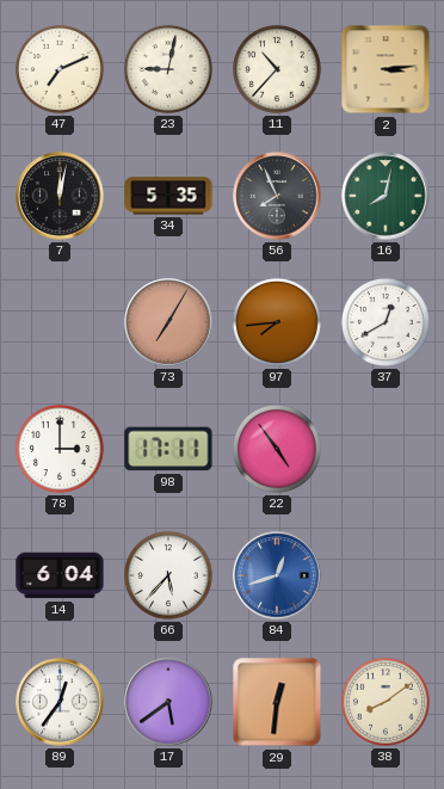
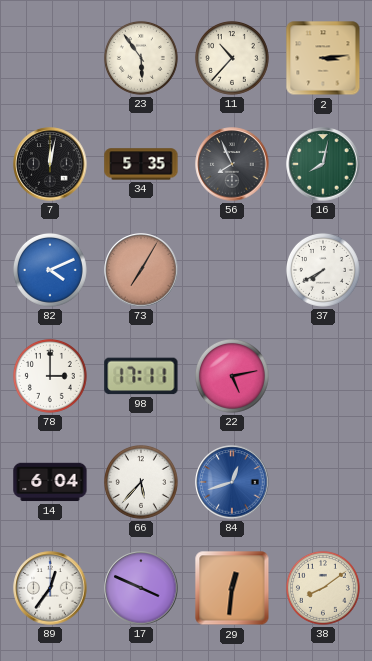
47: 7:11 -> none (60, 69)
23: 9:02 -> 5:54 (141, 58)
82: none -> 4:11 (50, 270)
97: 7:44 -> none (277, 322)
37: 12:40 -> 7:40 (323, 270)
22: 4:54 -> 5:13 (232, 376)
17: 5:39 -> 3:49 (141, 588)
